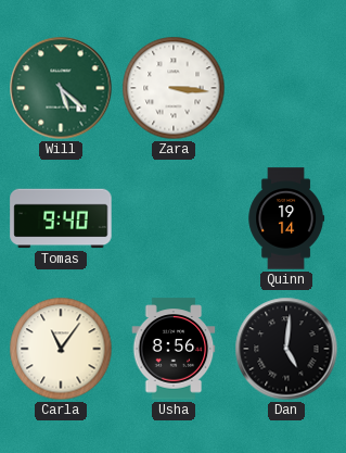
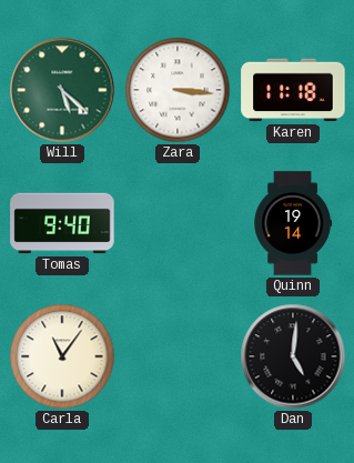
Karen: none -> 11:18 (293, 90)
Usha: 8:56 -> none (174, 349)
